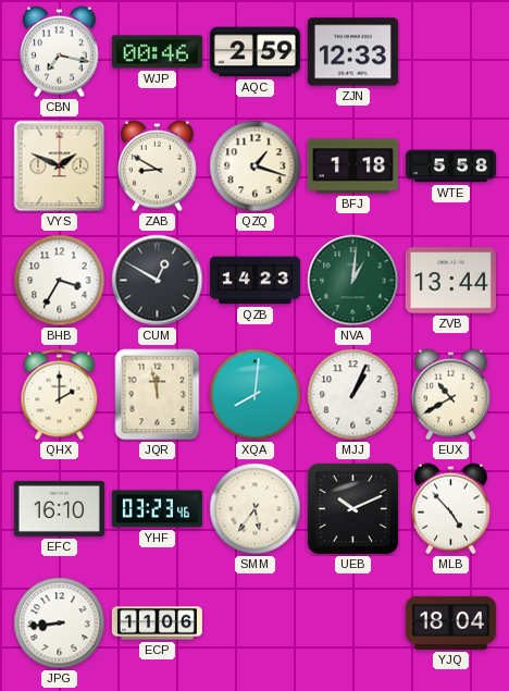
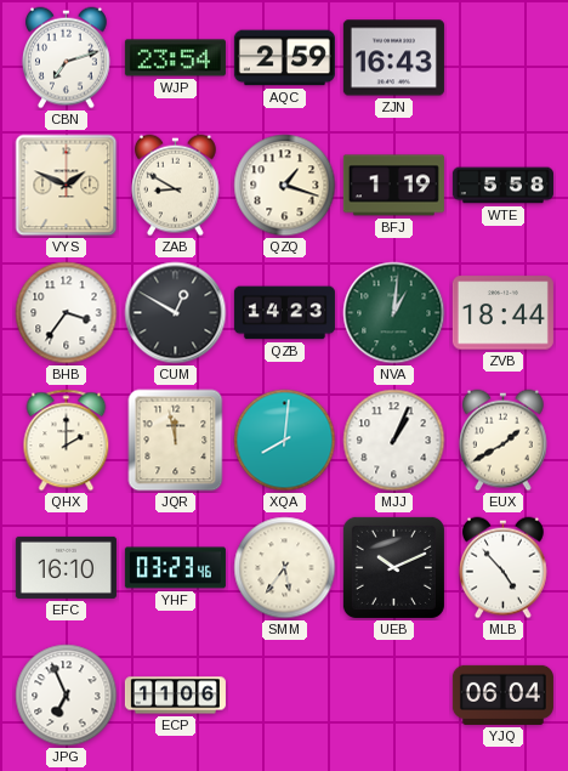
CBN: 7:17 -> 7:12 (66, 58)
WJP: 00:46 -> 23:54 (175, 58)
ZJN: 12:33 -> 16:43 (393, 58)
BFJ: 1:18 -> 1:19 (393, 186)
BHB: 3:35 -> 3:36 (67, 313)
ZVB: 13:44 -> 18:44 (502, 313)
EUX: 10:40 -> 1:40 (502, 441)
JPG: 8:44 -> 6:56 (67, 696)
YJQ: 18:04 -> 06:04 (502, 695)
